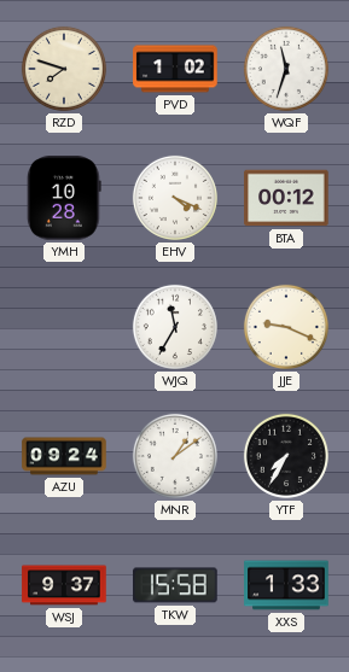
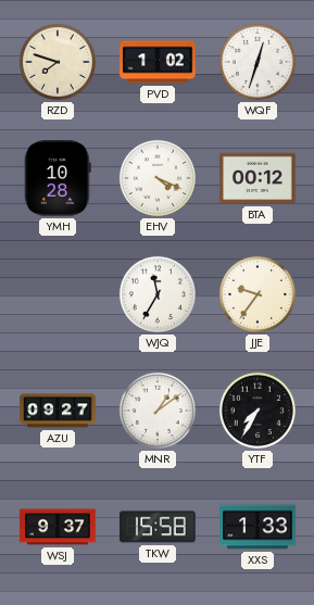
WQF: 11:33 -> 12:33 (258, 62)
JJE: 9:19 -> 9:36 (258, 294)
AZU: 09:24 -> 09:27 (58, 411)
